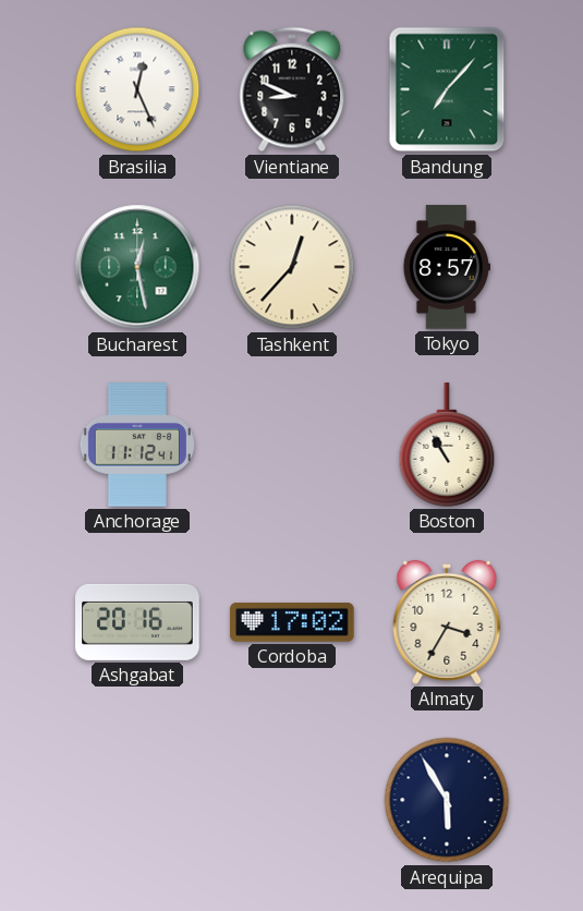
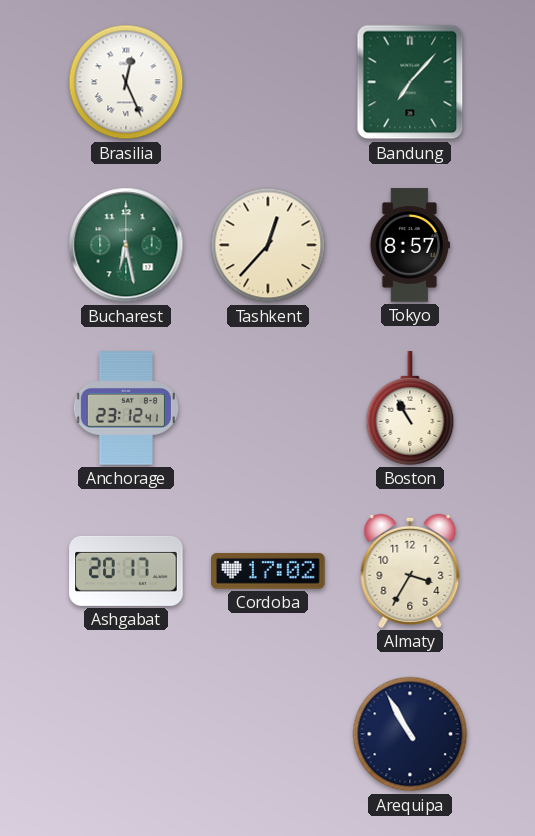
Vientiane: 8:49 -> none (292, 89)
Bucharest: 12:28 -> 6:28 (126, 245)
Anchorage: 11:12 -> 23:12 (126, 408)
Ashgabat: 20:16 -> 20:17 (126, 571)
Arequipa: 5:55 -> 10:55 (410, 734)
